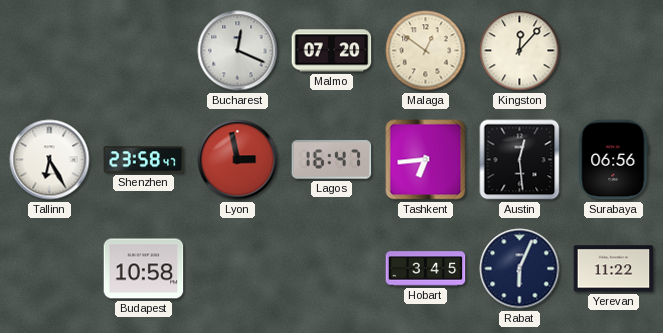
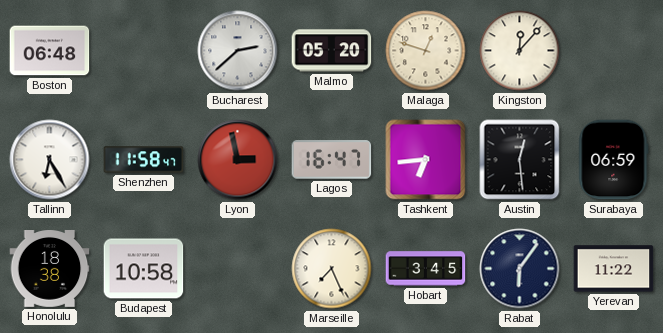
Boston: none -> 06:48 (50, 51)
Bucharest: 12:19 -> 2:38 (238, 51)
Malmo: 07:20 -> 05:20 (332, 51)
Malaga: 12:51 -> 12:48 (426, 51)
Shenzhen: 23:58 -> 11:58 (144, 160)
Surabaya: 06:56 -> 06:59 (614, 160)
Honolulu: none -> 18:38 (50, 269)
Marseille: none -> 7:26 (332, 269)
Rabat: 6:04 -> 6:06 (520, 269)
